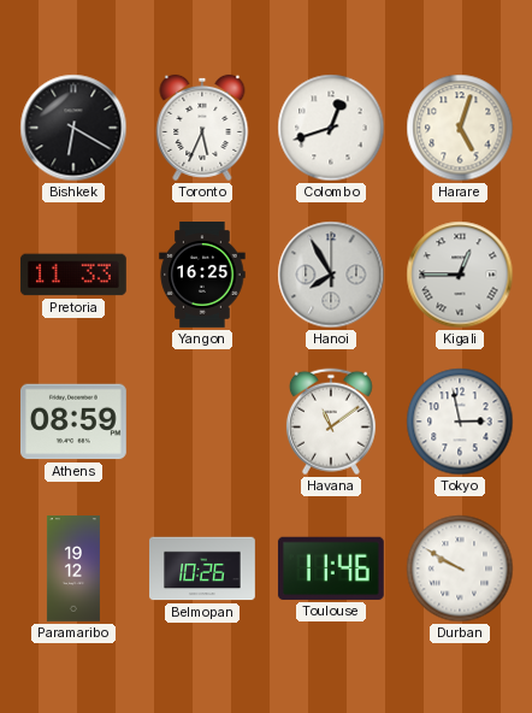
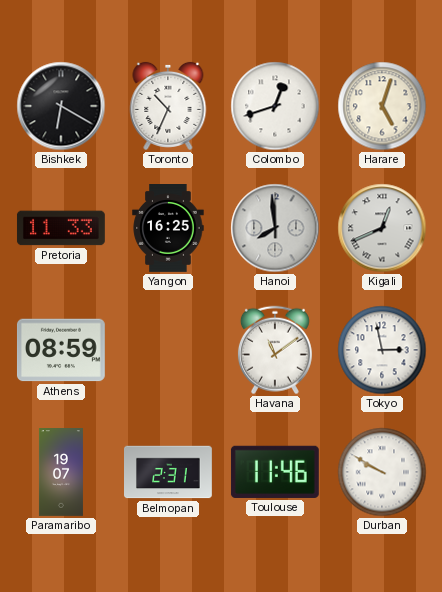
Toronto: 5:34 -> 10:34 (168, 106)
Hanoi: 7:55 -> 7:59 (275, 228)
Kigali: 12:45 -> 12:41 (382, 228)
Paramaribo: 19:12 -> 19:07 (61, 473)
Belmopan: 10:26 -> 2:31 (169, 472)
